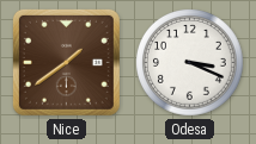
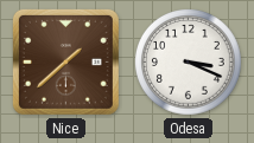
Nice: 1:39 -> 1:38 (65, 61)
